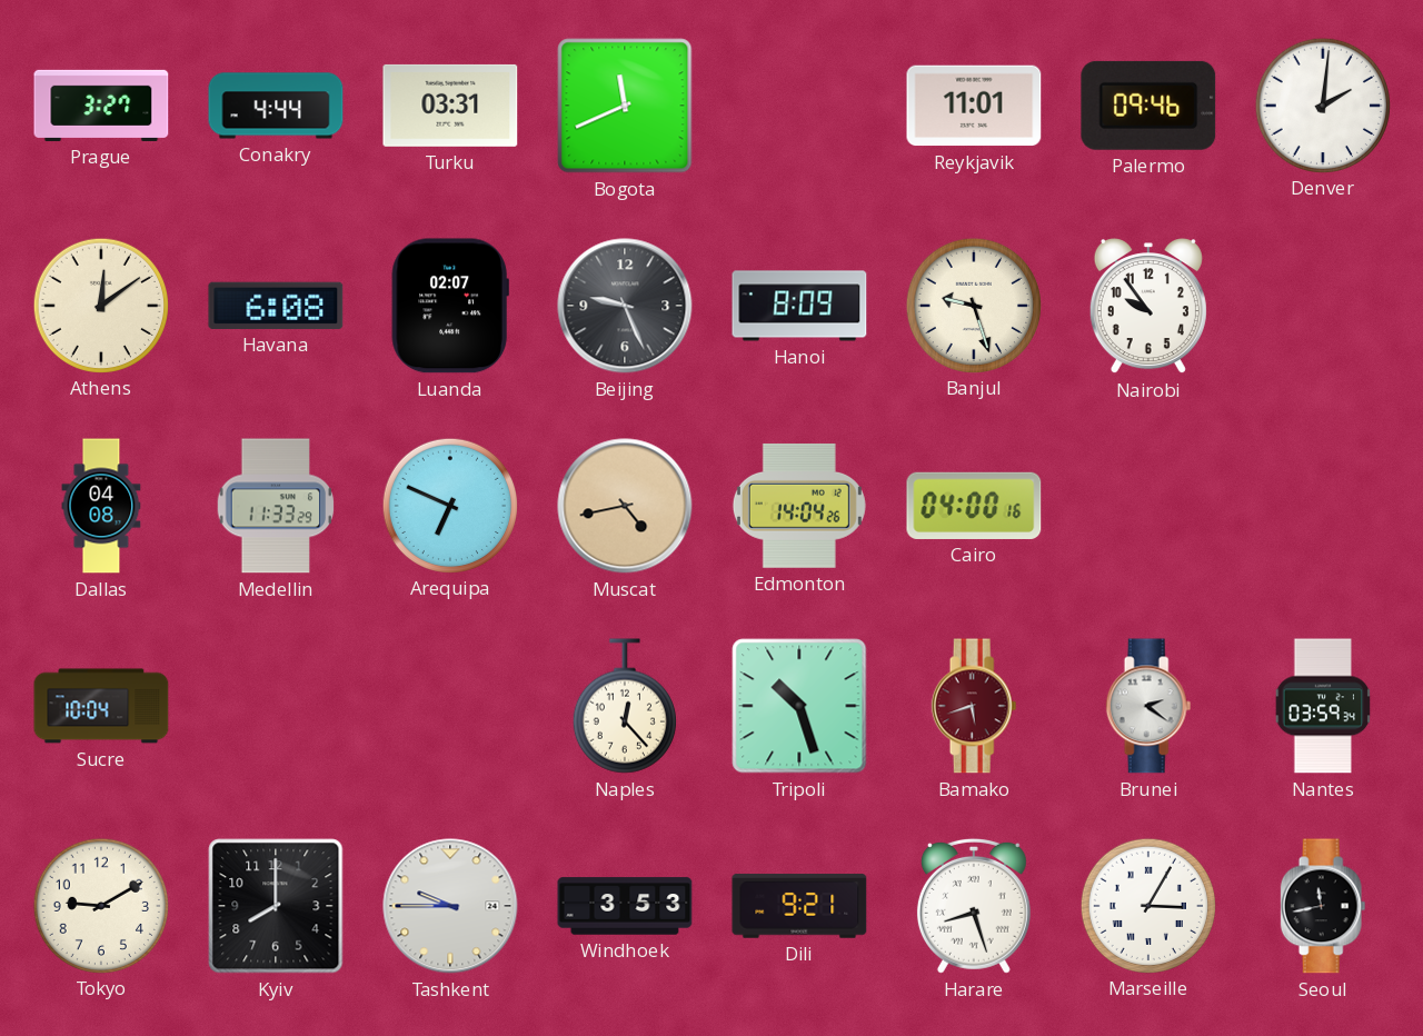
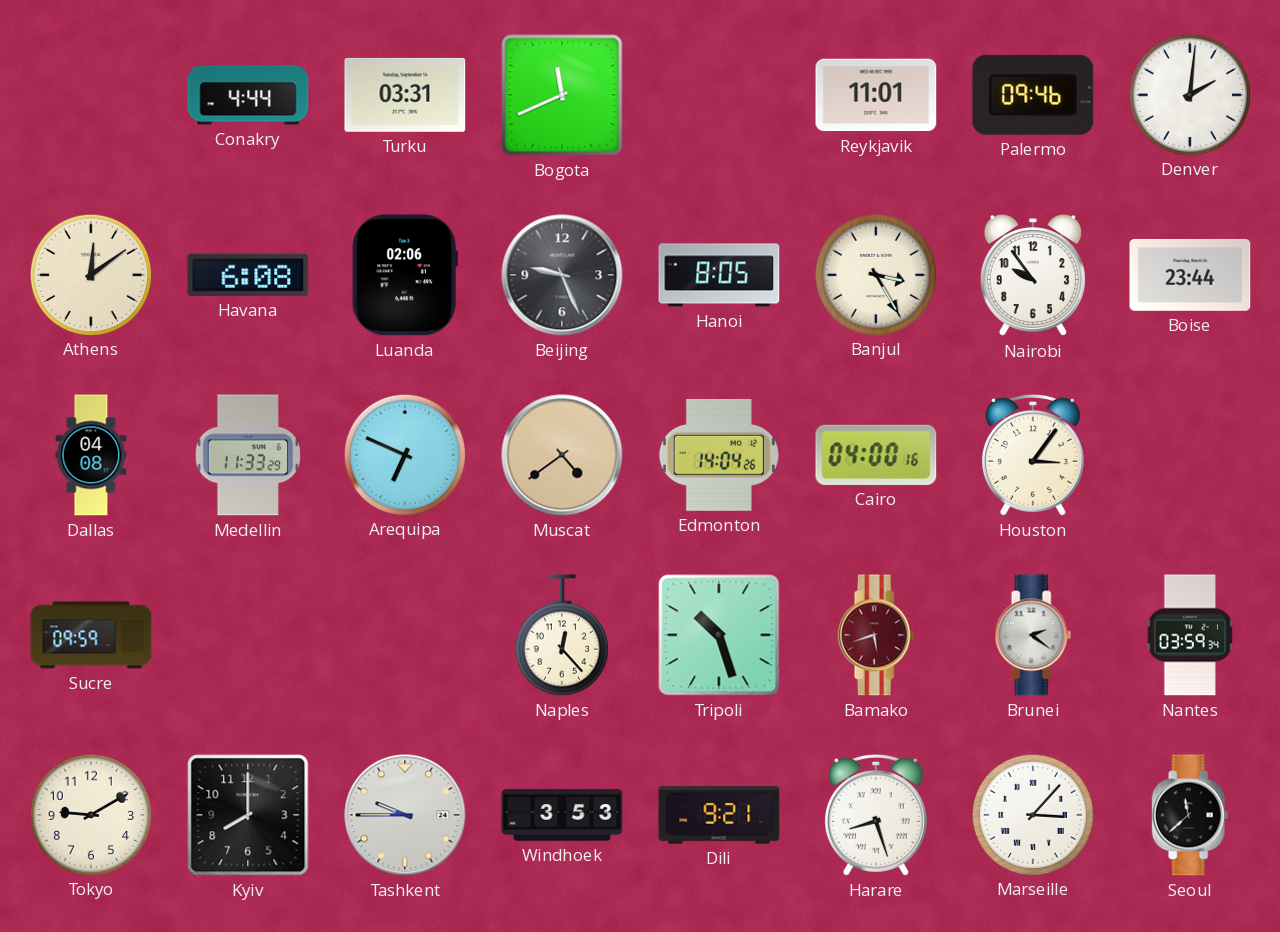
Prague: 3:27 -> none (101, 106)
Luanda: 02:07 -> 02:06 (405, 275)
Hanoi: 8:09 -> 8:05 (719, 275)
Banjul: 9:27 -> 3:25 (875, 274)
Boise: none -> 23:44 (1190, 275)
Muscat: 4:43 -> 4:39 (562, 455)
Houston: none -> 3:06 (1033, 455)
Sucre: 10:04 -> 09:59 (91, 635)
Marseille: 3:05 -> 3:07 (1032, 814)
Seoul: 11:43 -> 11:38 (1190, 815)
